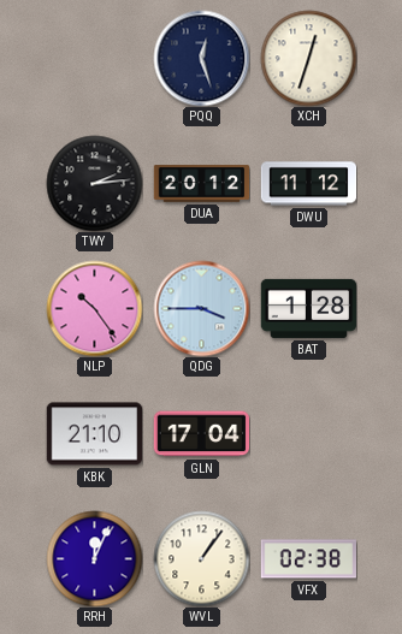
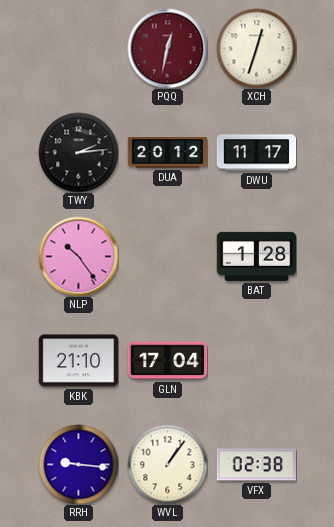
PQQ: 12:27 -> 12:32 (167, 48)
PQQ dial: navy -> burgundy (167, 48)
DWU: 11:12 -> 11:17 (256, 153)
QDG: 3:45 -> none (201, 308)
RRH: 12:04 -> 9:16 (78, 464)
